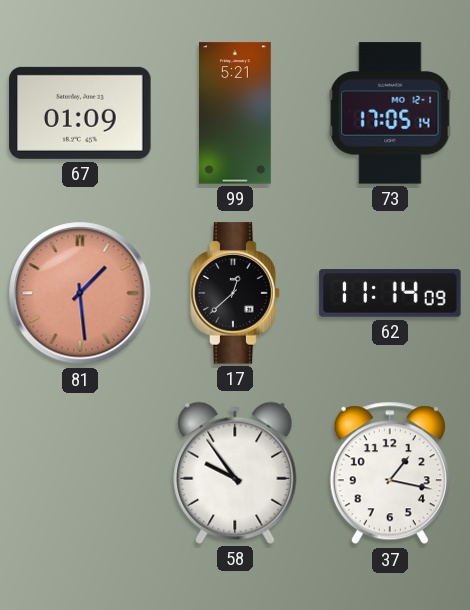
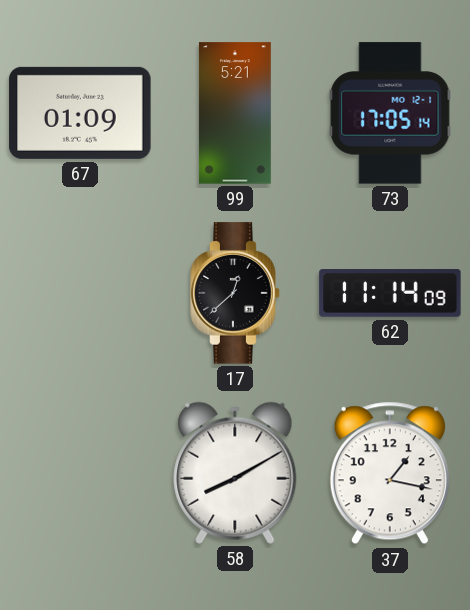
81: 1:29 -> none (80, 293)
58: 9:54 -> 8:10 (235, 473)
